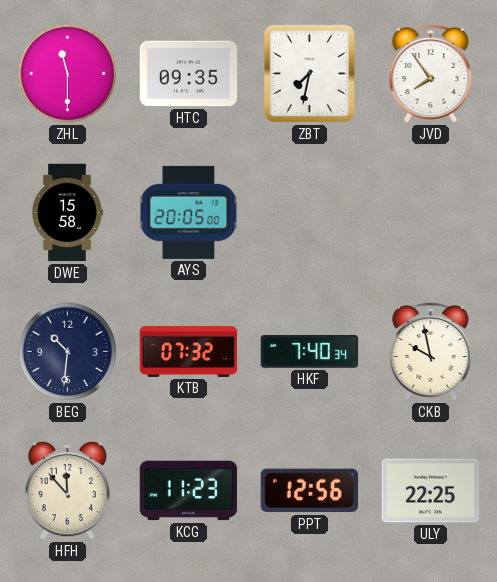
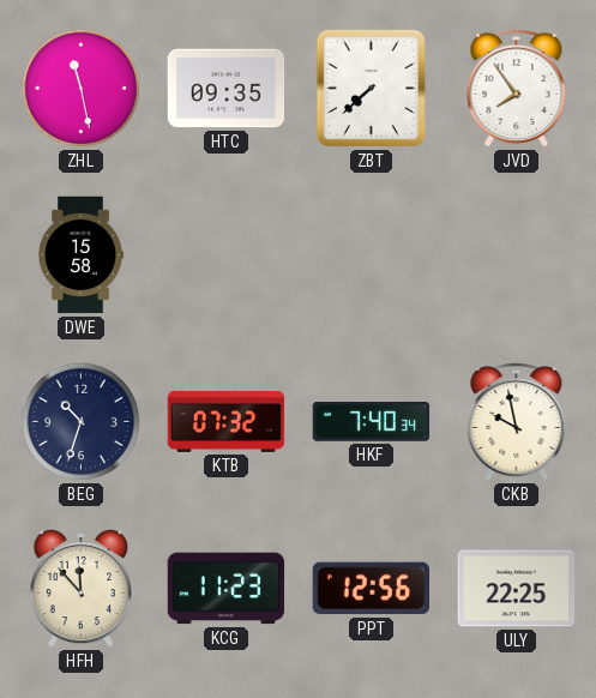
ZHL: 11:30 -> 11:28 (82, 89)
ZBT: 7:32 -> 7:38 (371, 88)
AYS: 20:05 -> none (189, 212)
BEG: 10:31 -> 10:33 (82, 422)
